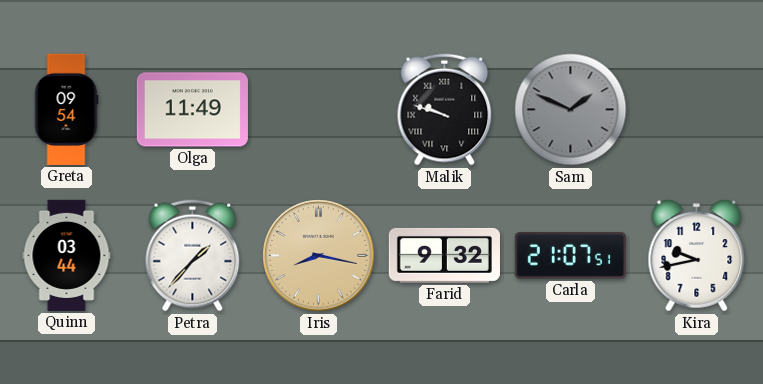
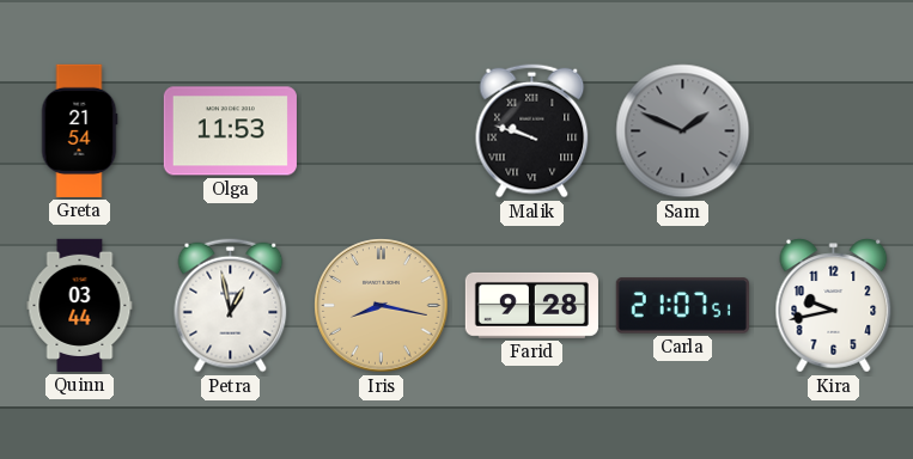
Greta: 09:54 -> 21:54 (79, 130)
Olga: 11:49 -> 11:53 (230, 131)
Petra: 1:37 -> 12:58 (231, 306)
Farid: 9:32 -> 9:28 (531, 305)
